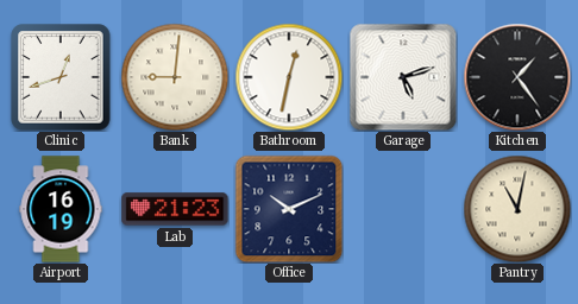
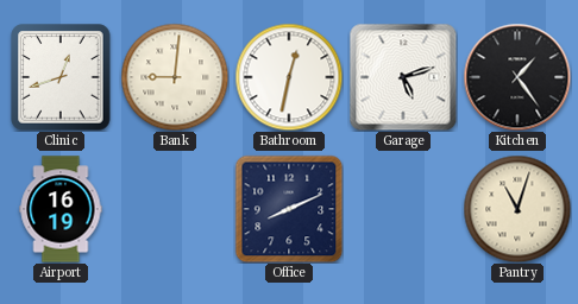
Lab: 21:23 -> none (175, 209)
Office: 10:11 -> 8:11 (289, 209)
Pantry: 11:02 -> 11:03 (517, 209)
